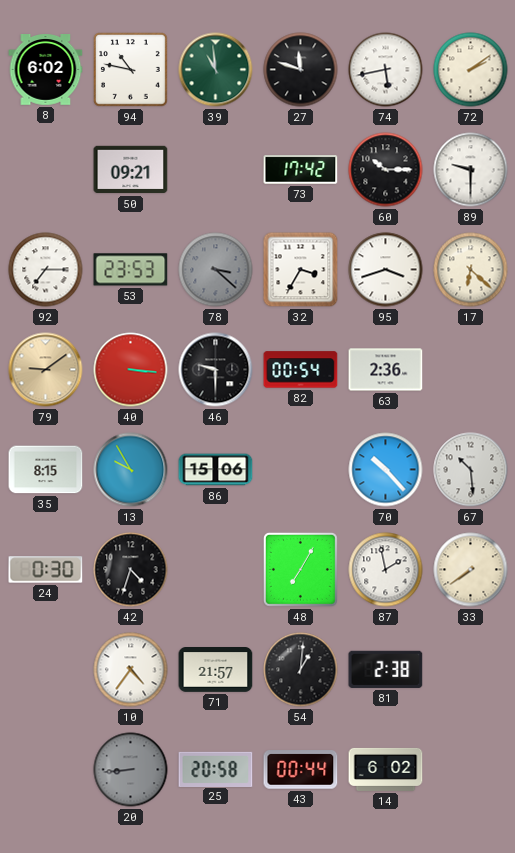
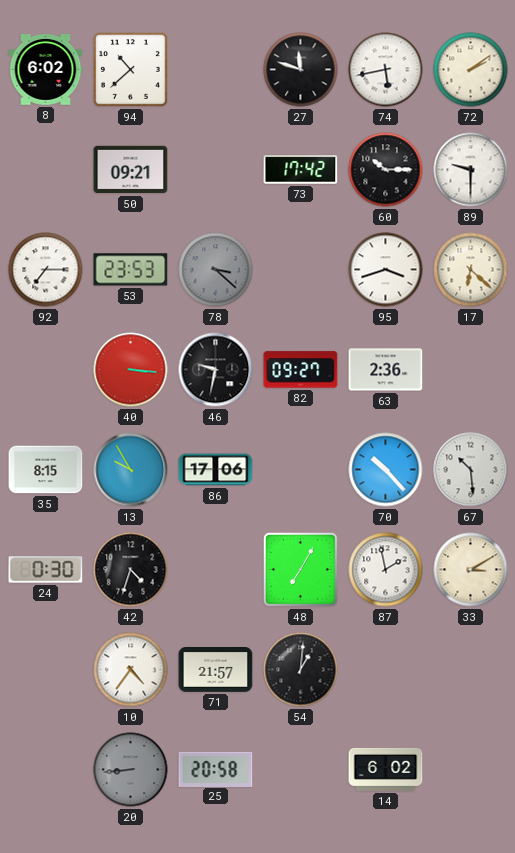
94: 10:47 -> 10:38 (131, 70)
39: 10:59 -> none (216, 70)
32: 3:35 -> none (301, 270)
79: 9:09 -> none (46, 370)
46: 9:30 -> 9:32 (216, 370)
82: 00:54 -> 09:27 (301, 370)
86: 15:06 -> 17:06 (216, 470)
33: 7:39 -> 3:10 (471, 570)
81: 2:38 -> none (386, 669)
43: 00:44 -> none (301, 770)
